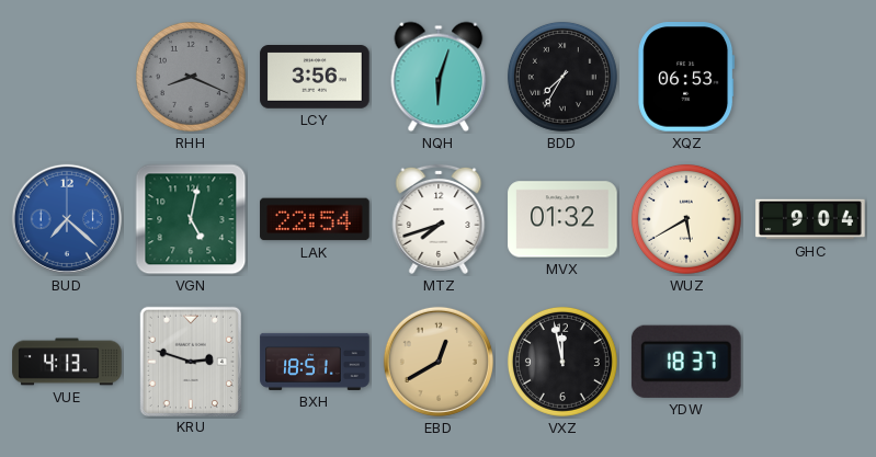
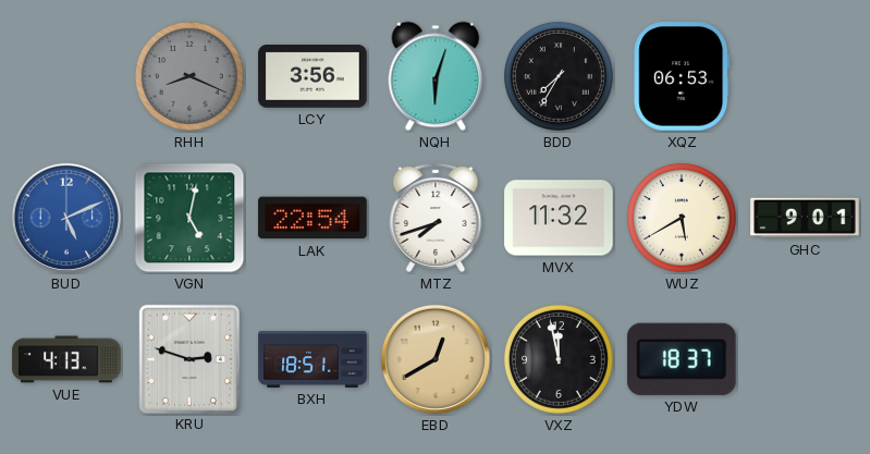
BUD: 7:22 -> 5:11 (66, 218)
MVX: 01:32 -> 11:32 (559, 218)
GHC: 9:04 -> 9:01 (805, 218)
